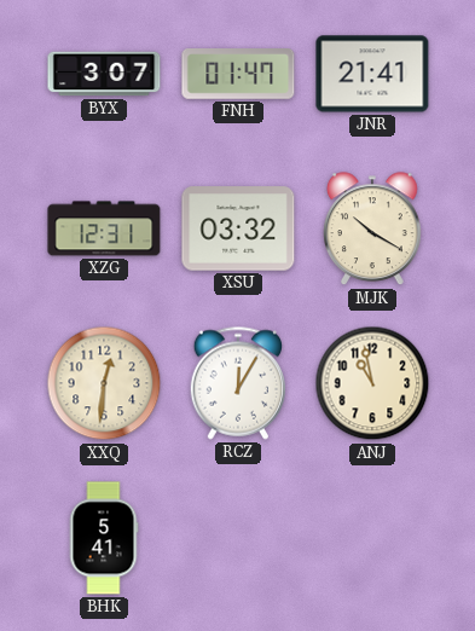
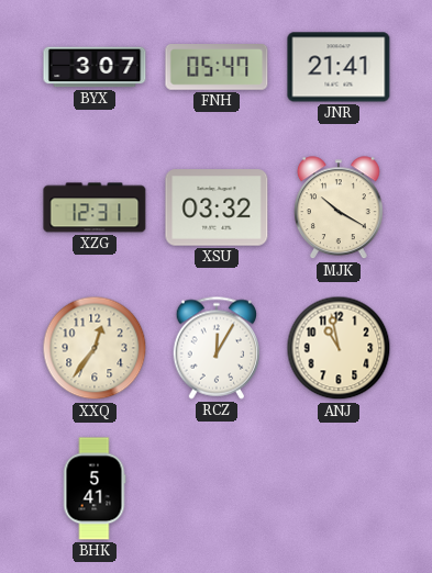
FNH: 01:47 -> 05:47 (217, 68)
XXQ: 12:31 -> 12:36 (95, 348)
